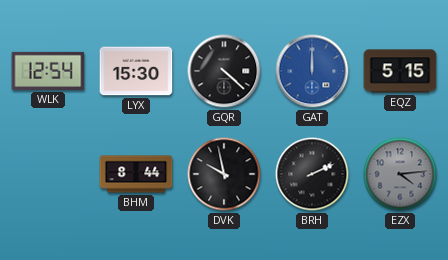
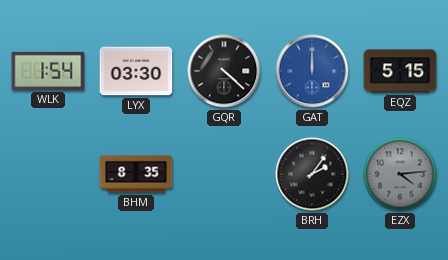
WLK: 12:54 -> 1:54 (48, 71)
LYX: 15:30 -> 03:30 (136, 71)
BHM: 8:44 -> 8:35 (136, 174)
DVK: 9:58 -> none (224, 174)
BRH: 2:11 -> 2:06 (312, 174)
